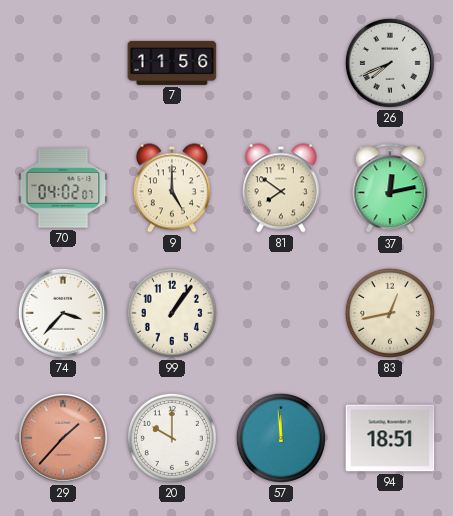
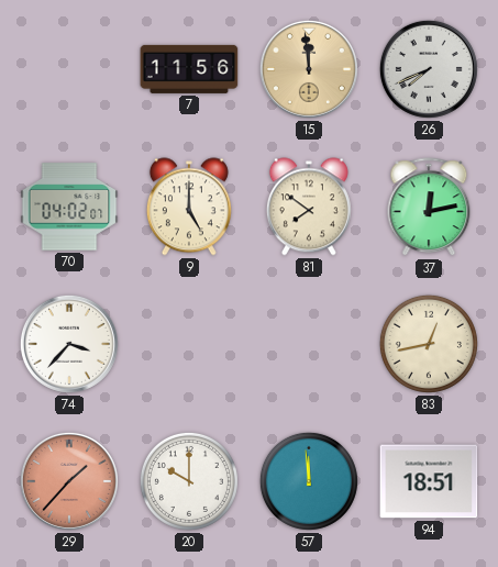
15: none -> 11:59 (309, 69)
99: 1:06 -> none (172, 313)
